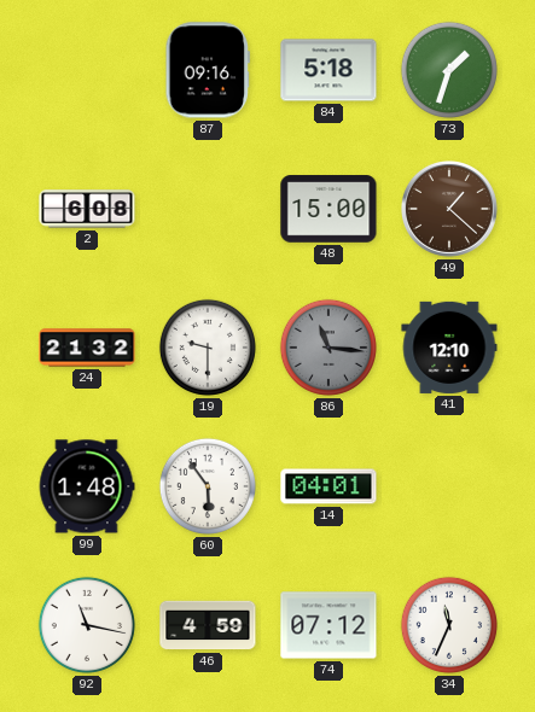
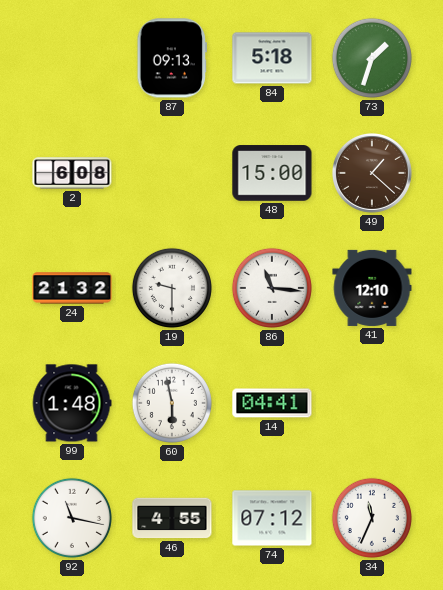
87: 09:16 -> 09:13 (171, 58)
86 dial: grey -> white (272, 288)
60: 5:54 -> 5:58 (172, 403)
14: 04:01 -> 04:41 (272, 403)
46: 4:59 -> 4:55 (172, 518)
